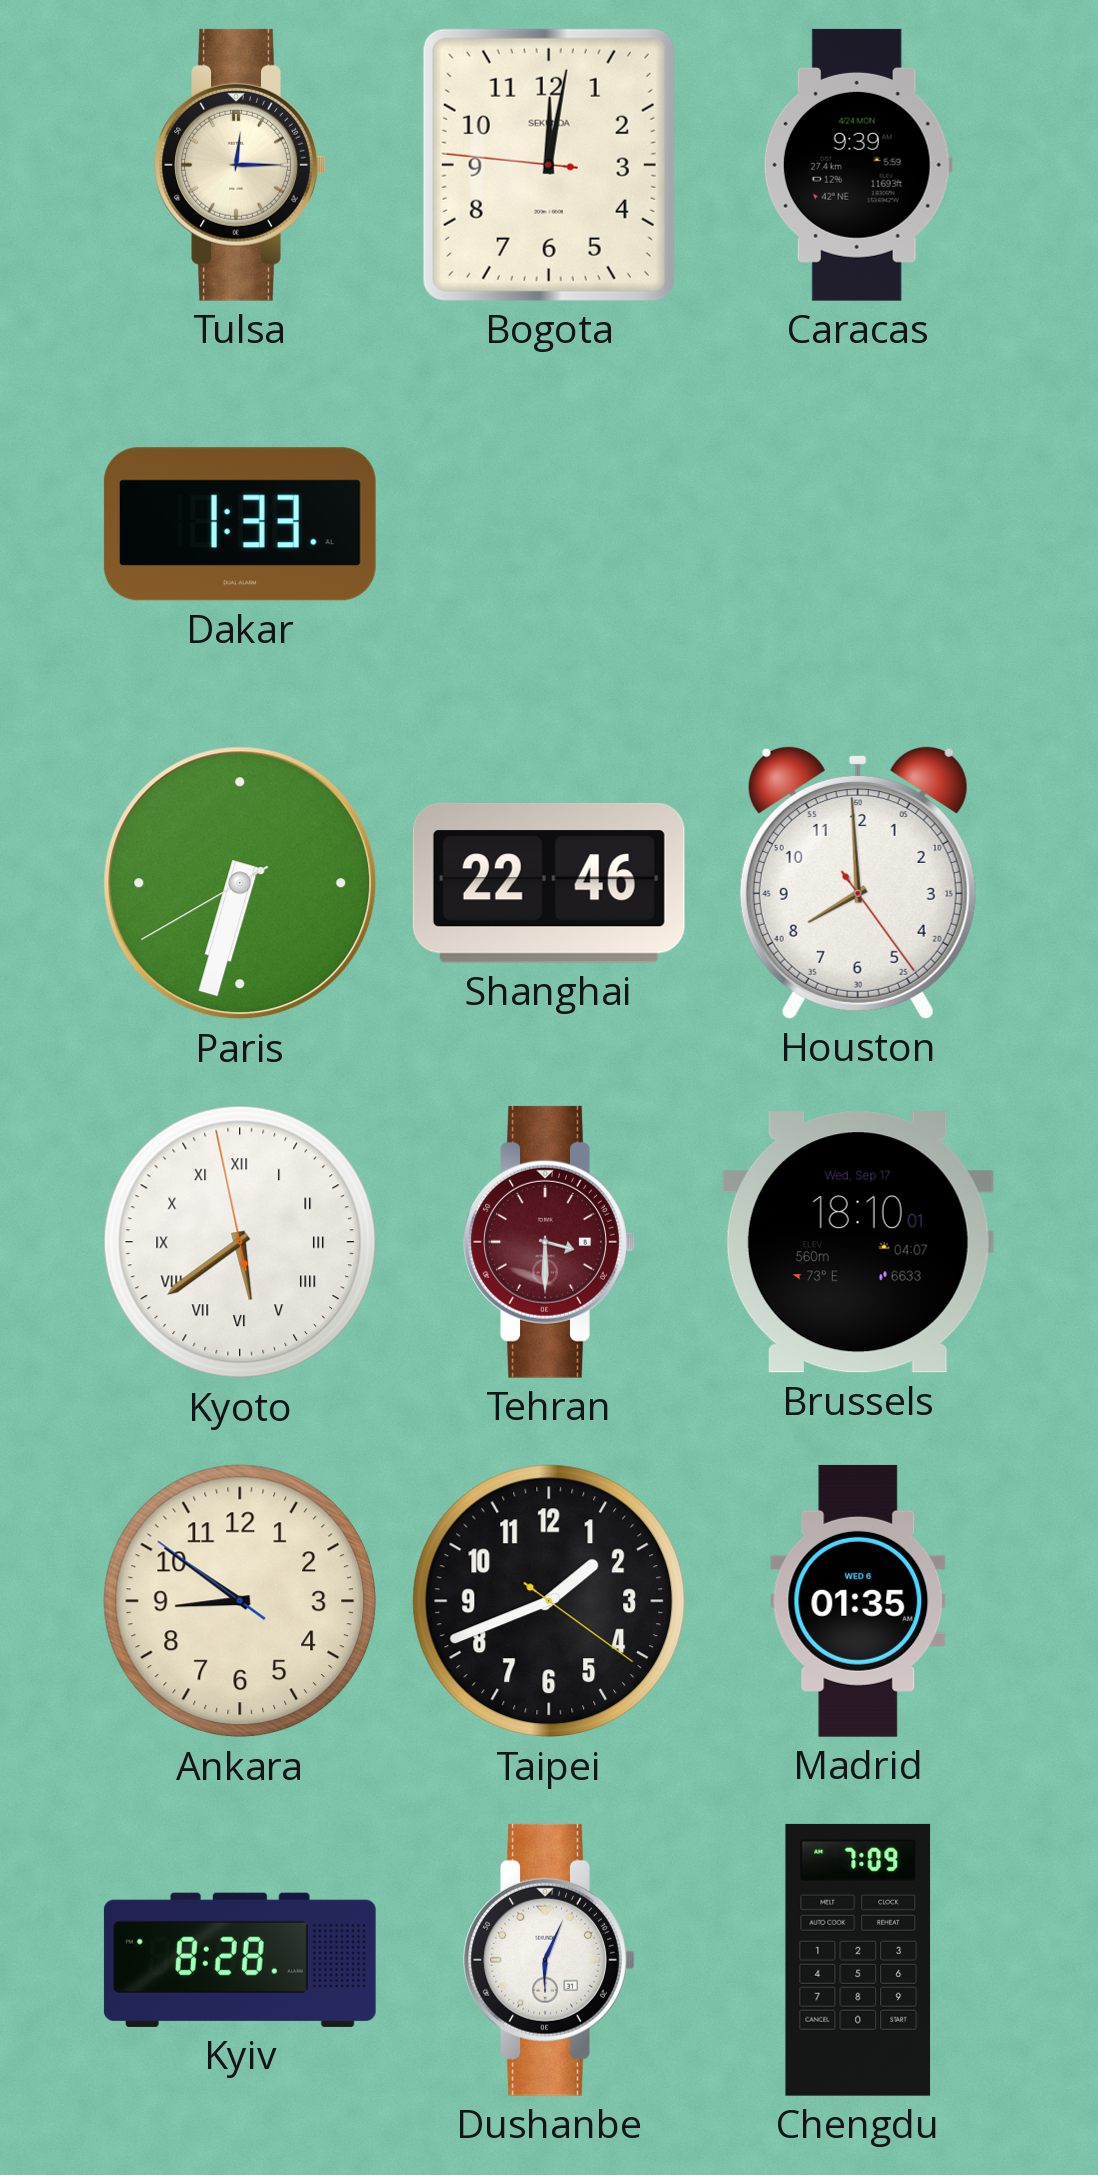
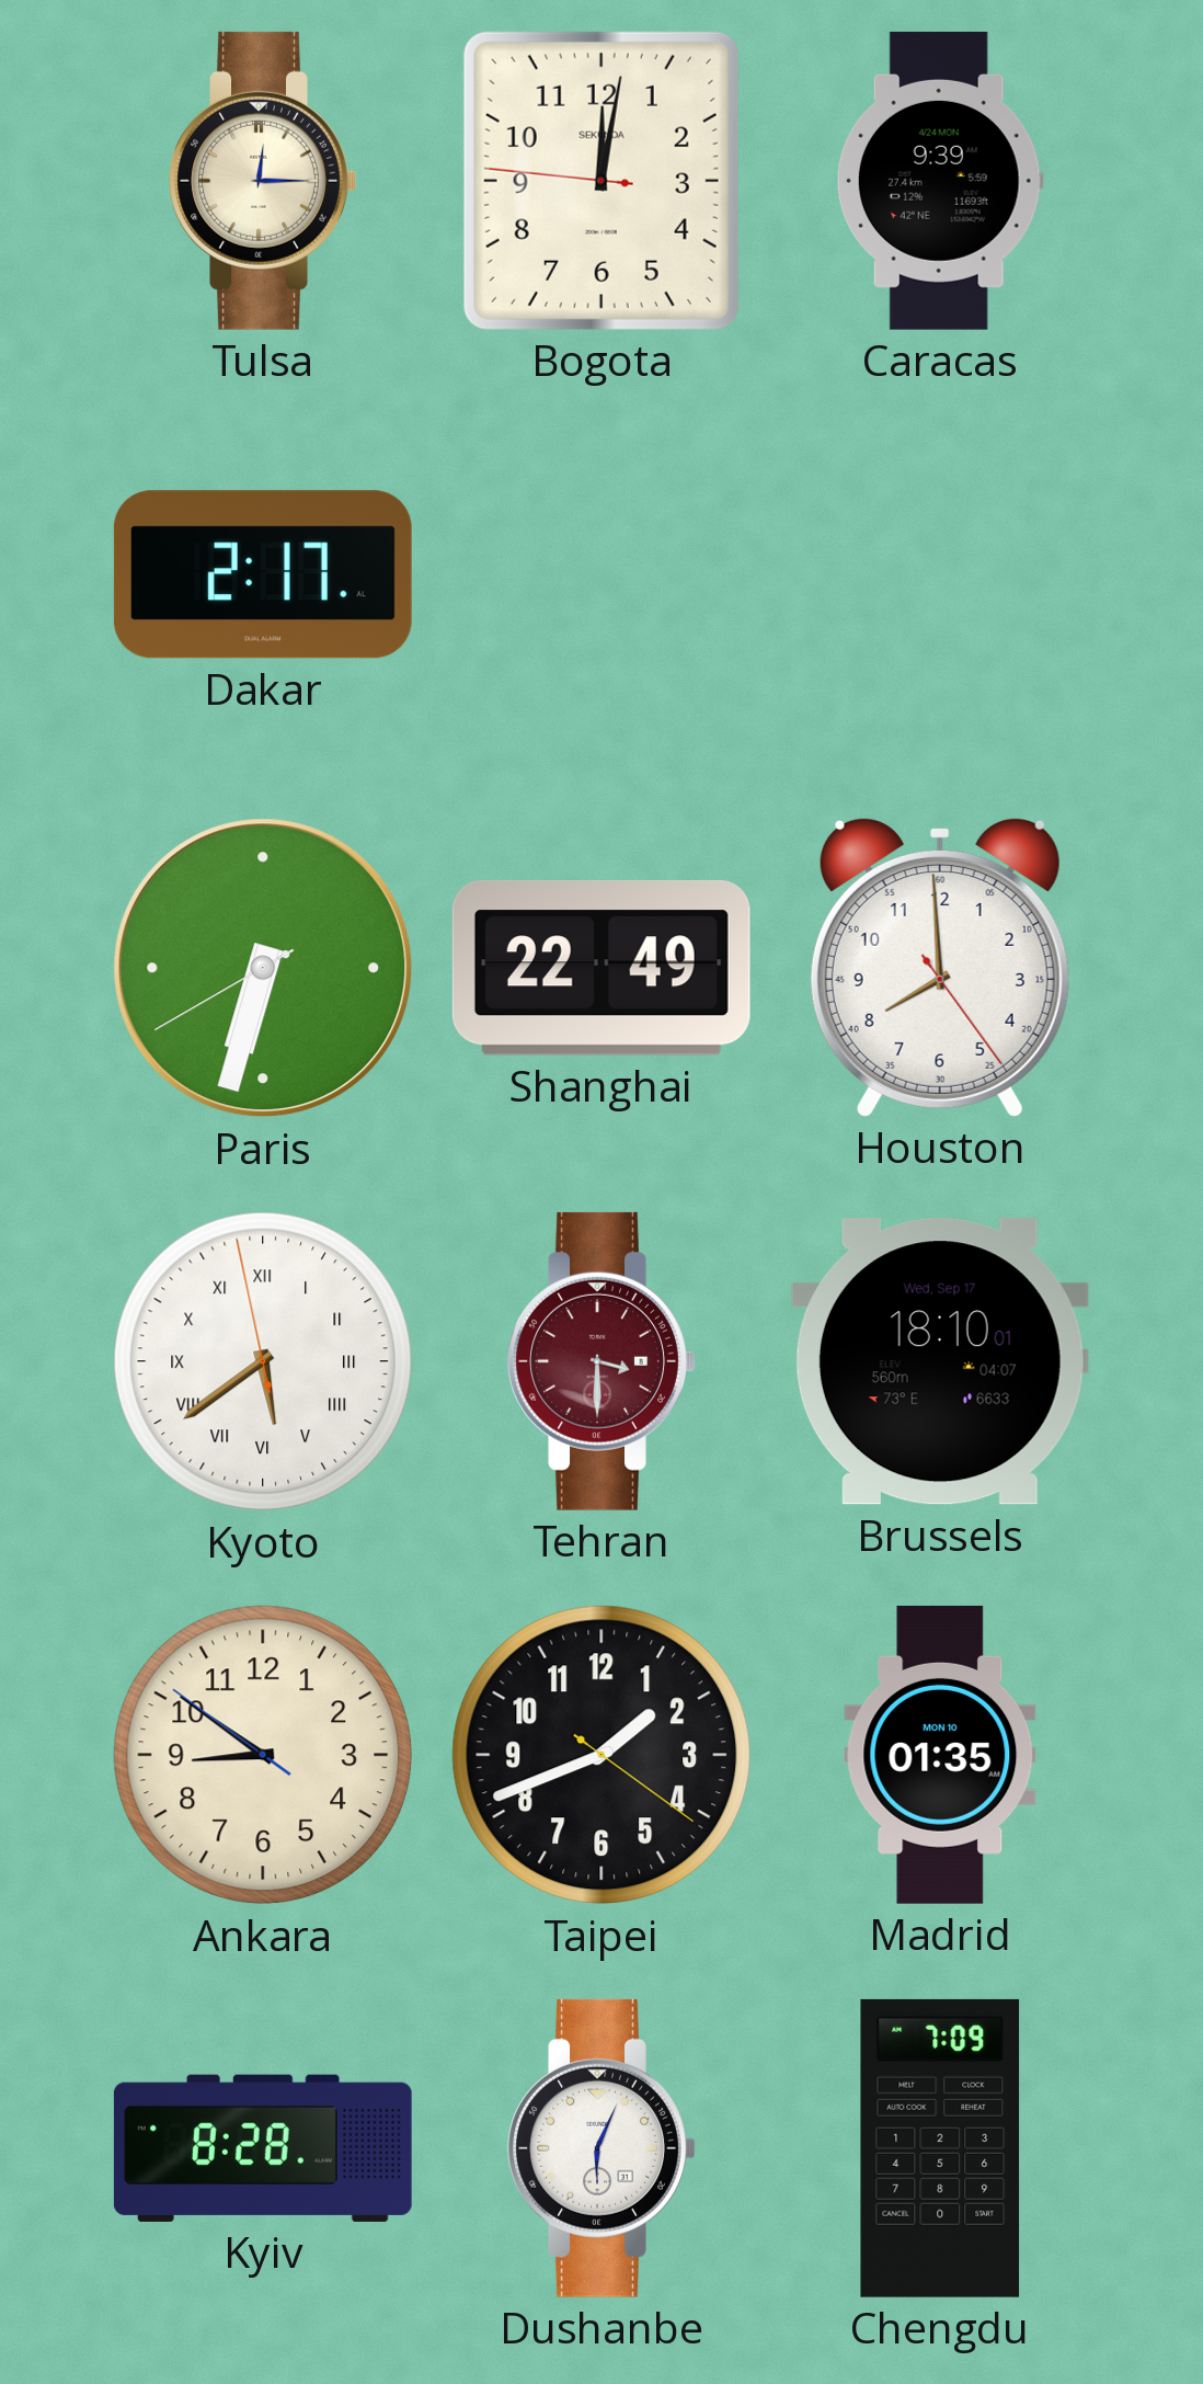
Dakar: 1:33 -> 2:17 (263, 574)
Shanghai: 22:46 -> 22:49 (601, 968)
Madrid date: WED 6 -> MON 10 (940, 1755)
